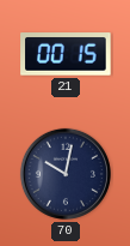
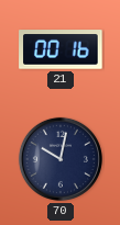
21: 00:15 -> 00:16 (61, 49)
